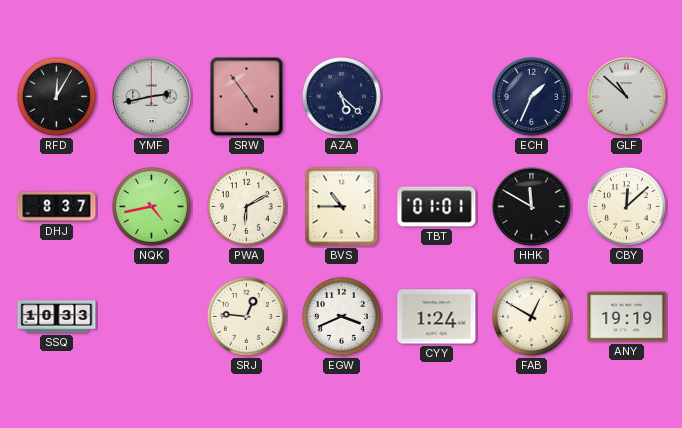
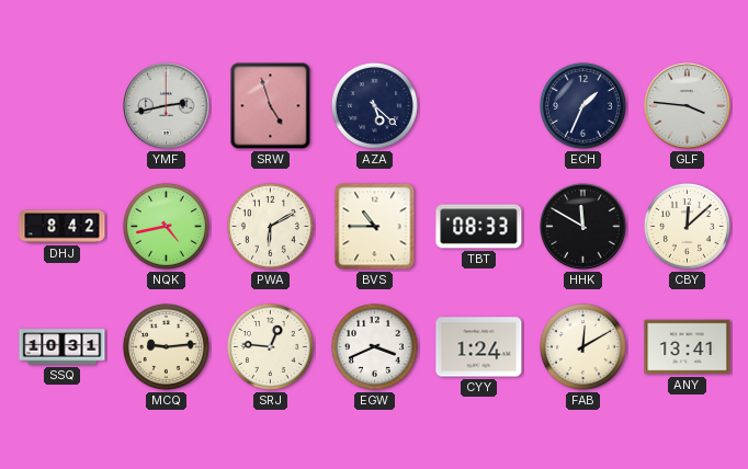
RFD: 12:05 -> none (56, 96)
SRW: 4:54 -> 4:57 (271, 106)
GLF: 10:52 -> 3:46 (688, 106)
DHJ: 8:37 -> 8:42 (63, 227)
TBT: 01:01 -> 08:33 (479, 227)
SSQ: 10:33 -> 10:31 (63, 347)
MCQ: none -> 9:14 (166, 346)
FAB: 12:50 -> 12:10 (582, 346)
ANY: 19:19 -> 13:41 (688, 347)
